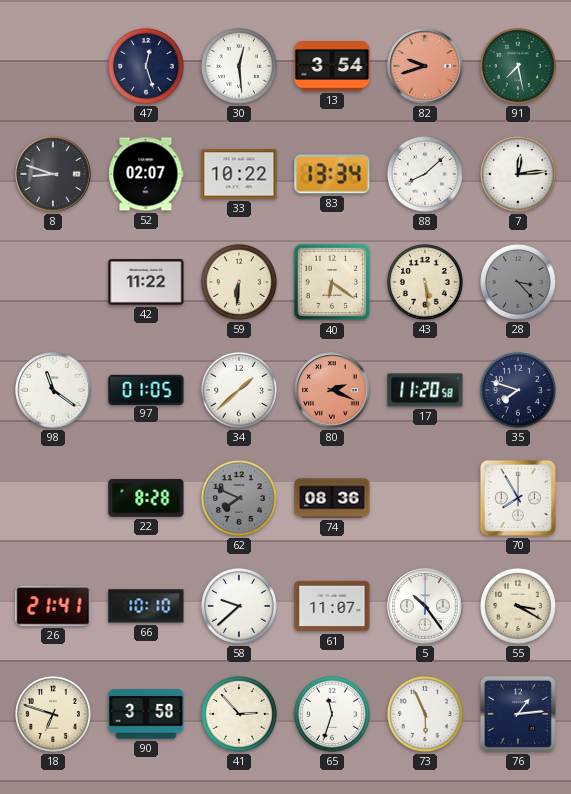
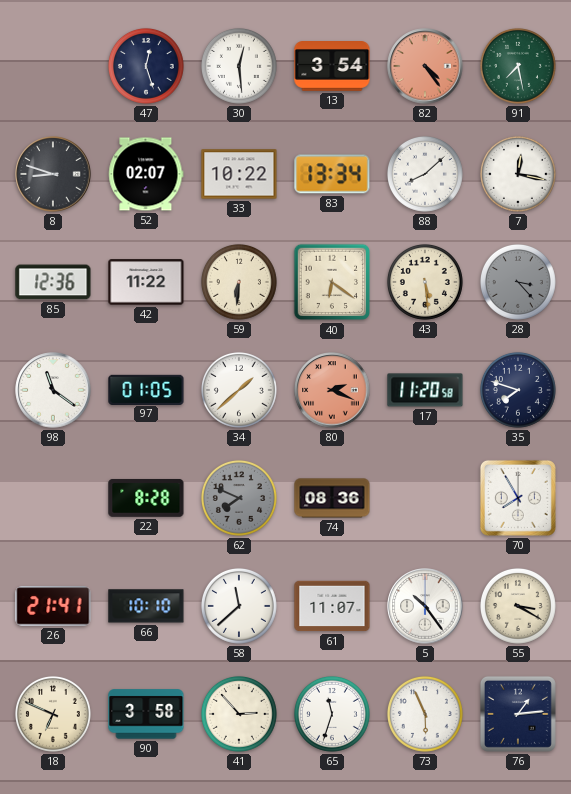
82: 9:42 -> 4:24 (425, 66)
7: 12:14 -> 12:17 (518, 174)
85: none -> 12:36 (53, 282)
58: 9:38 -> 11:38 (239, 606)
18: 6:48 -> 6:49 (53, 714)
